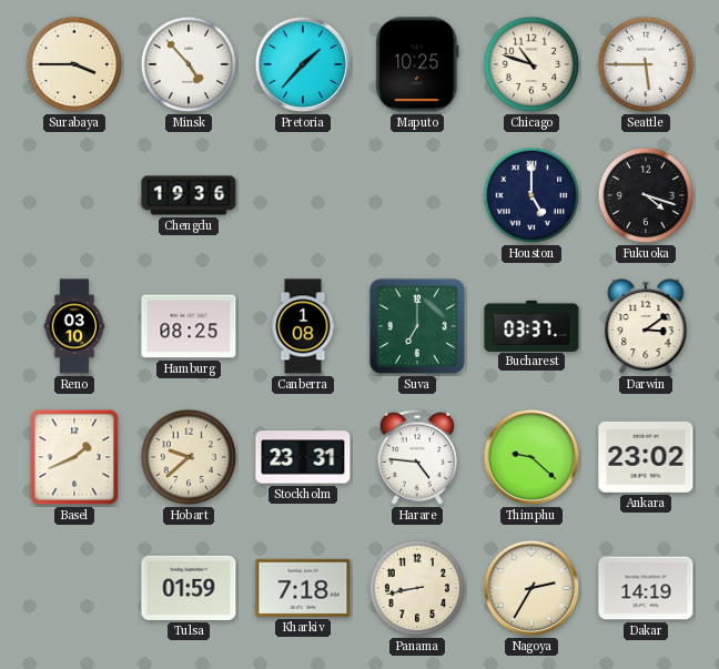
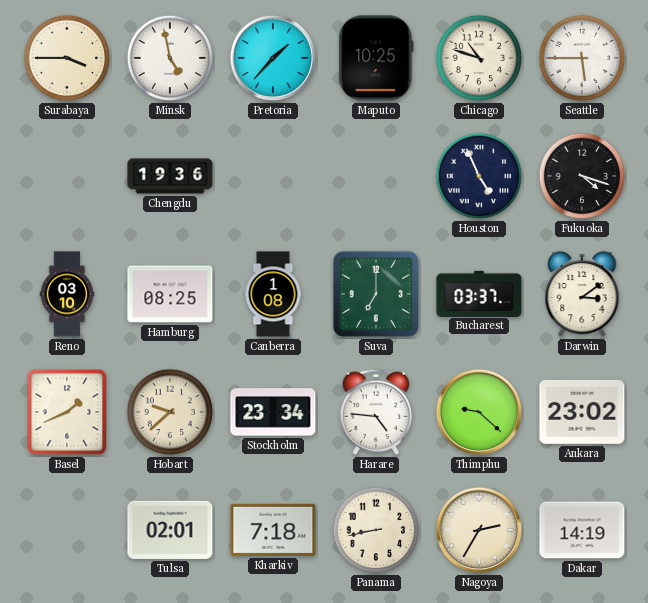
Minsk: 4:53 -> 4:58 (170, 58)
Houston: 5:00 -> 4:56 (479, 176)
Stockholm: 23:31 -> 23:34 (273, 412)
Tulsa: 01:59 -> 02:01 (170, 530)
